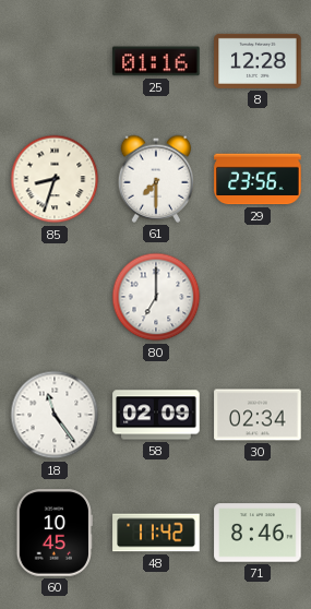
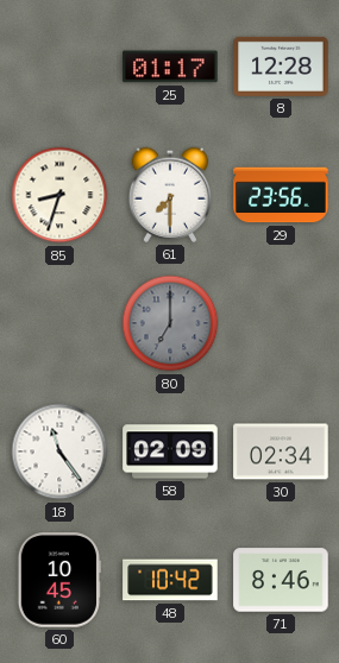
25: 01:16 -> 01:17 (170, 67)
80 dial: white -> grey (170, 323)
48: 11:42 -> 10:42 (170, 580)
